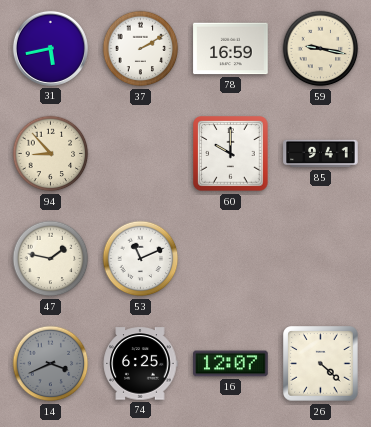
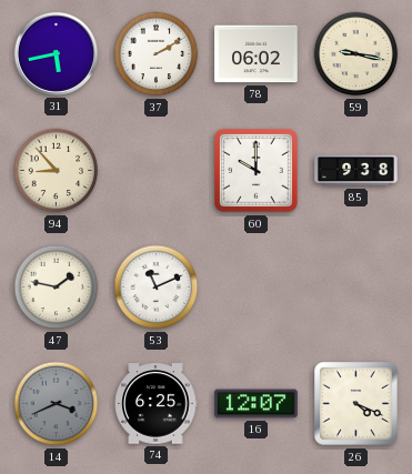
78: 16:59 -> 06:02 (257, 54)
85: 9:41 -> 9:38 (356, 171)
26: 4:22 -> 4:19 (356, 404)
